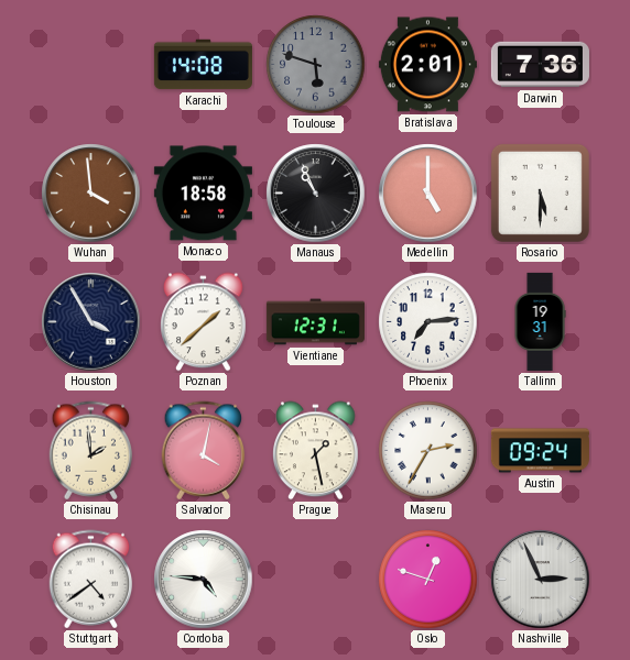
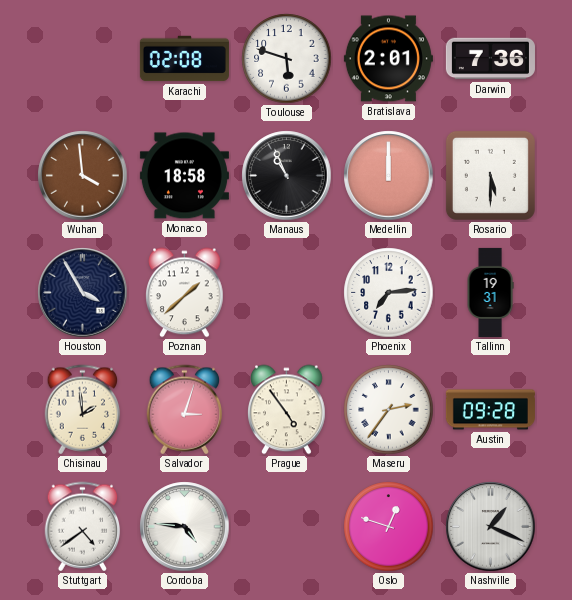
Karachi: 14:08 -> 02:08 (184, 59)
Toulouse dial: grey -> white (287, 59)
Medellin: 5:00 -> 12:00 (389, 176)
Vientiane: 12:31 -> none (315, 322)
Salvador: 4:02 -> 3:03 (185, 410)
Prague: 1:28 -> 4:54 (287, 410)
Maseru: 2:35 -> 2:36 (389, 410)
Austin: 09:24 -> 09:28 (490, 410)
Nashville: 2:56 -> 1:19 (491, 527)
